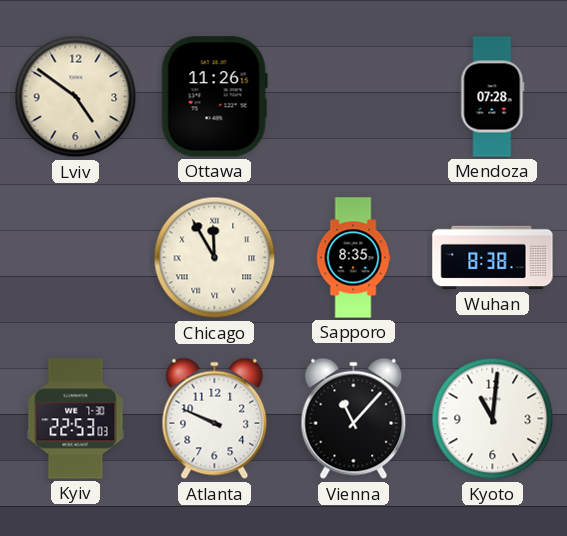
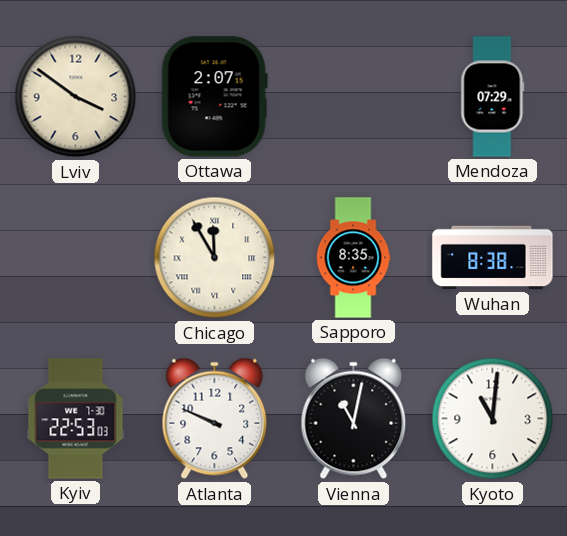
Lviv: 4:51 -> 3:51 (76, 97)
Ottawa: 11:26 -> 2:07 (214, 97)
Mendoza: 07:28 -> 07:29 (493, 97)
Vienna: 11:07 -> 11:02 (354, 419)
